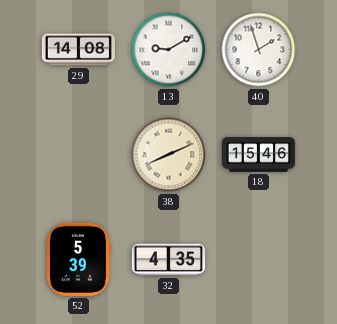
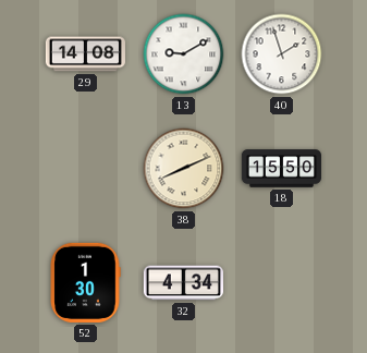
18: 15:46 -> 15:50 (281, 169)
52: 5:39 -> 1:30 (85, 282)
32: 4:35 -> 4:34 (183, 283)
